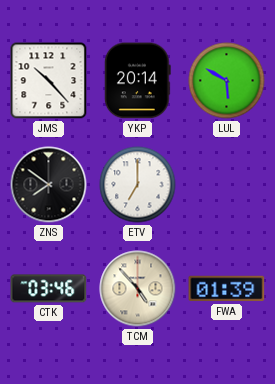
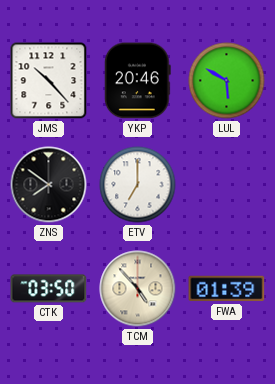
YKP: 20:14 -> 20:46 (137, 81)
CTK: 03:46 -> 03:50 (49, 289)
